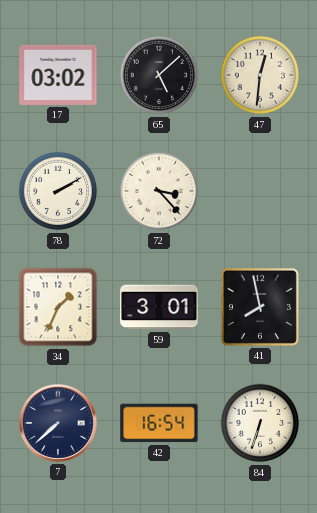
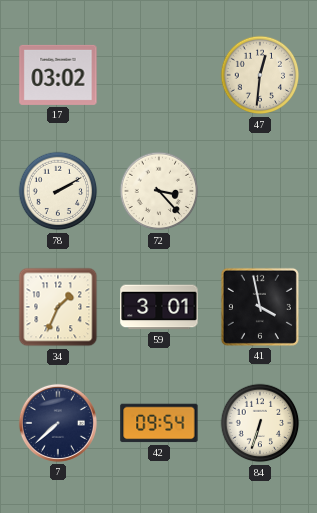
65: 5:08 -> none (159, 75)
41: 7:58 -> 3:58 (260, 307)
42: 16:54 -> 09:54 (159, 423)
